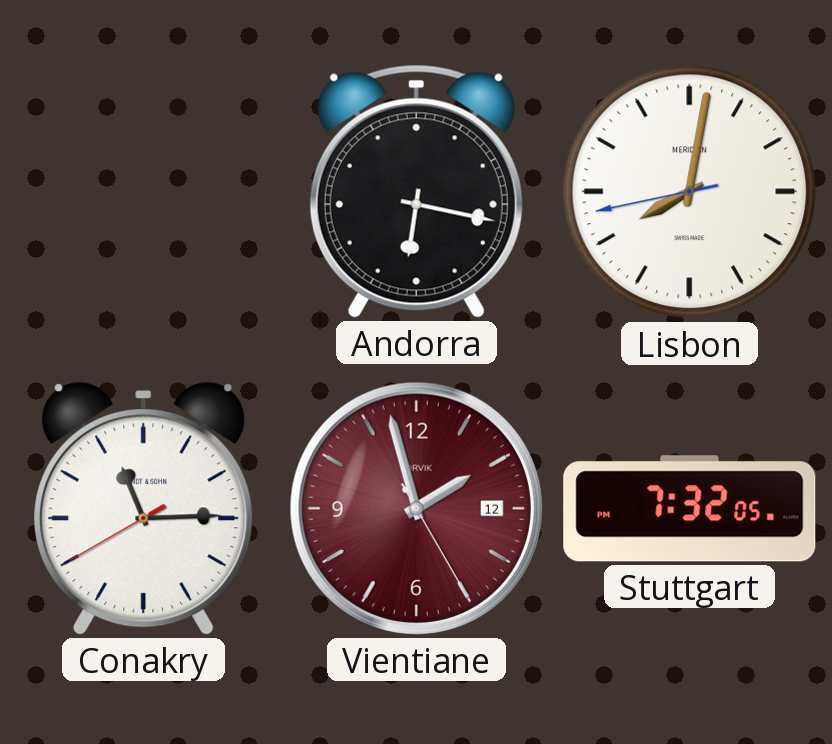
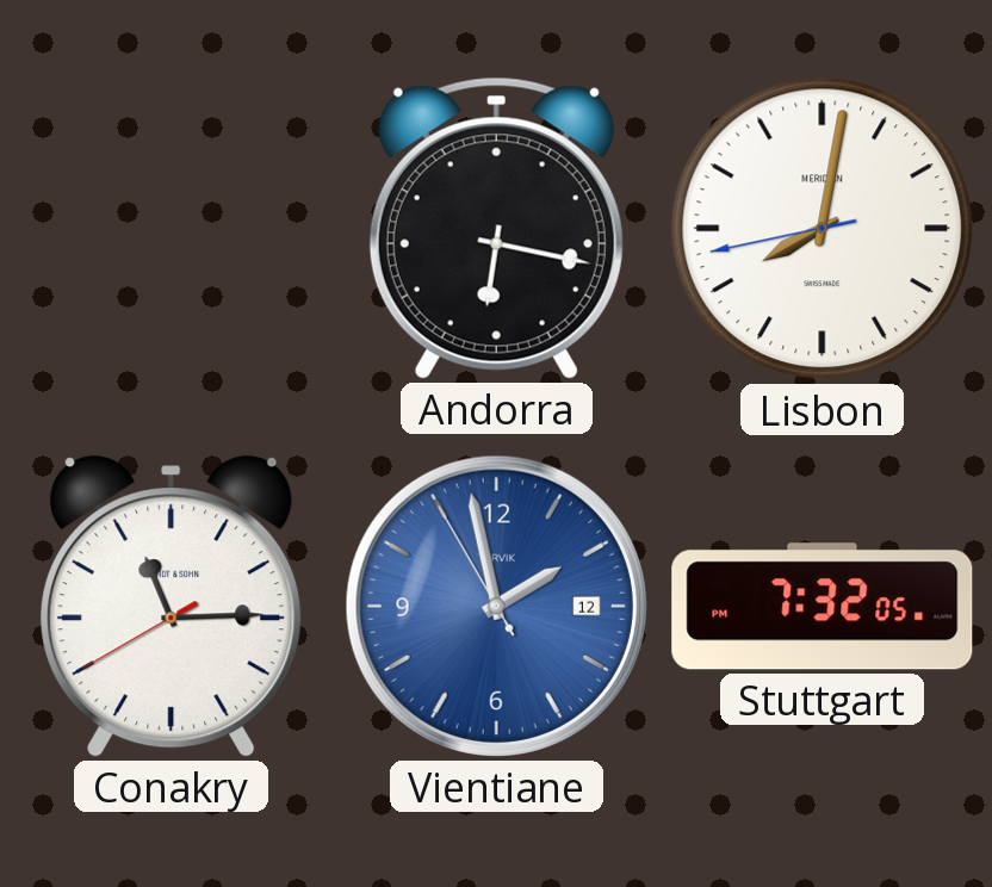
Vientiane: 1:57:25 -> 1:57:55 (496, 606)
Vientiane dial: burgundy -> blue (496, 606)
